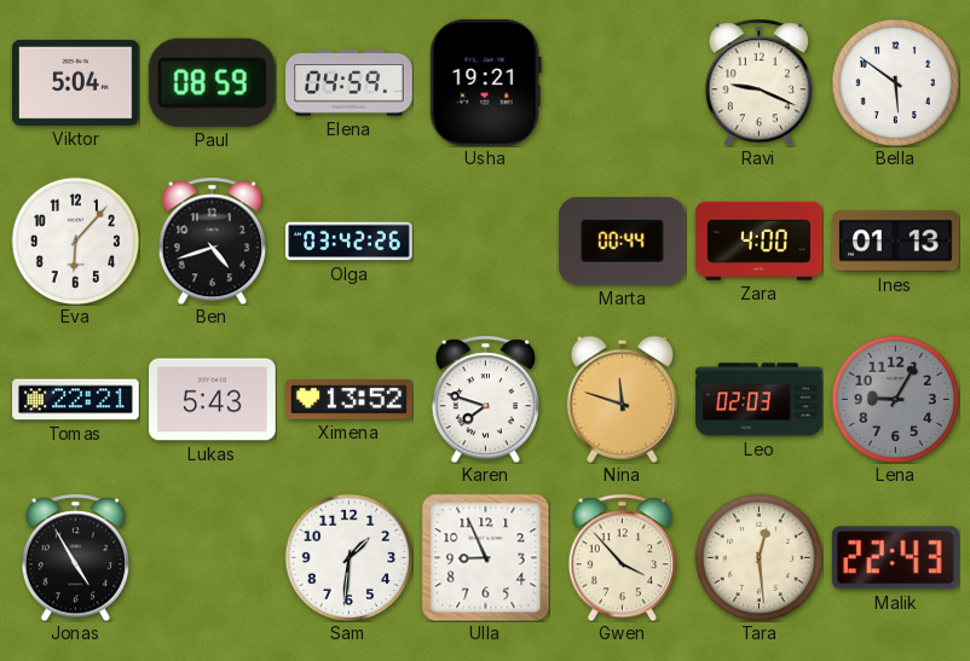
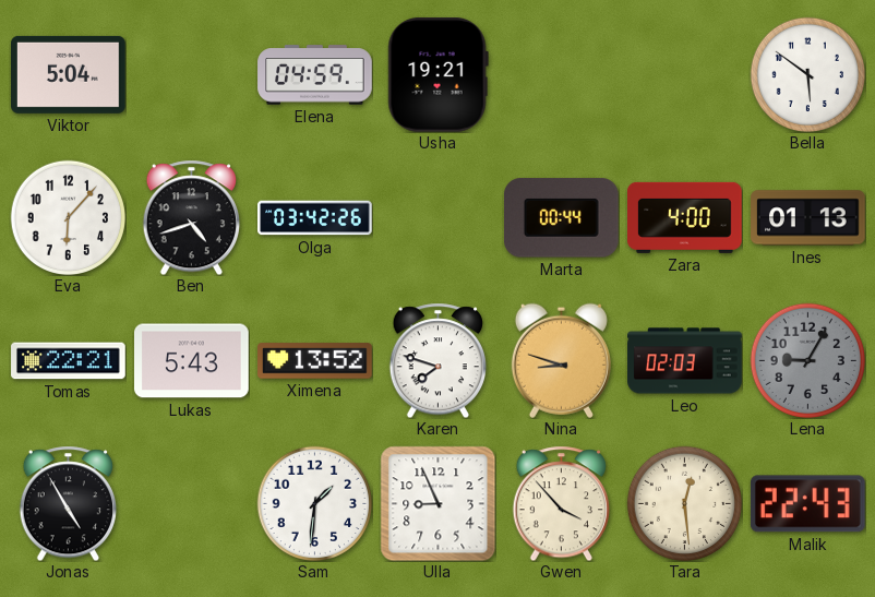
Paul: 08:59 -> none (212, 82)
Ravi: 9:19 -> none (758, 82)
Nina: 11:48 -> 8:48 (561, 360)
